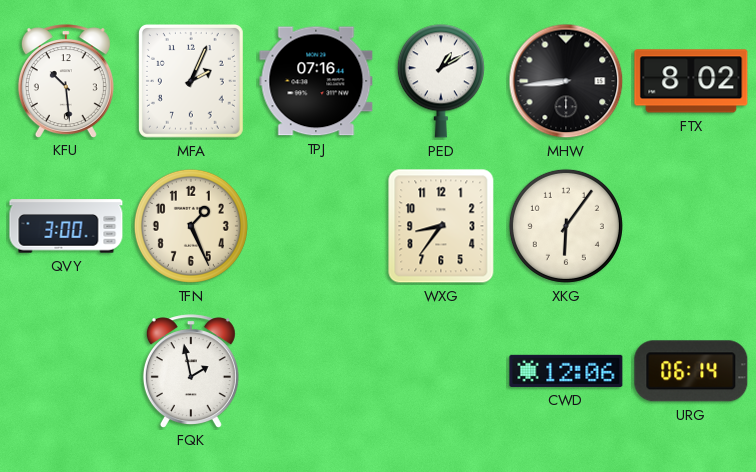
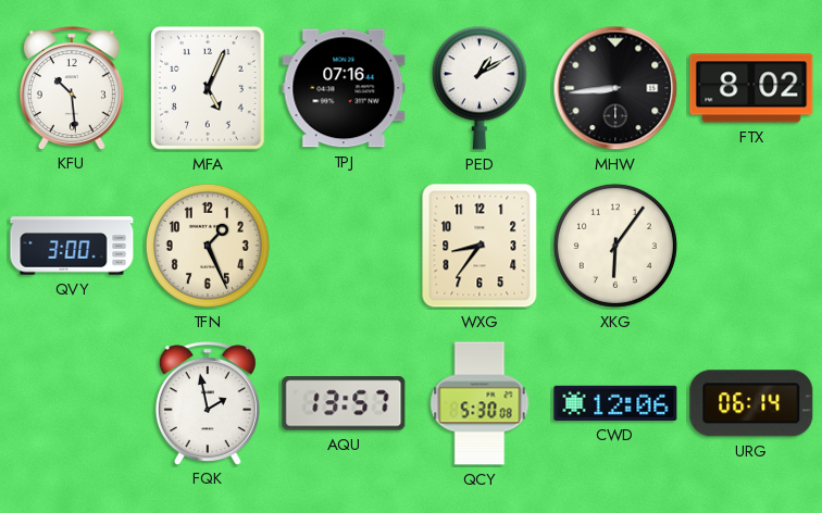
MFA: 2:04 -> 5:04 (208, 88)
AQU: none -> 13:57 (344, 403)
QCY: none -> 5:30 (479, 403)
